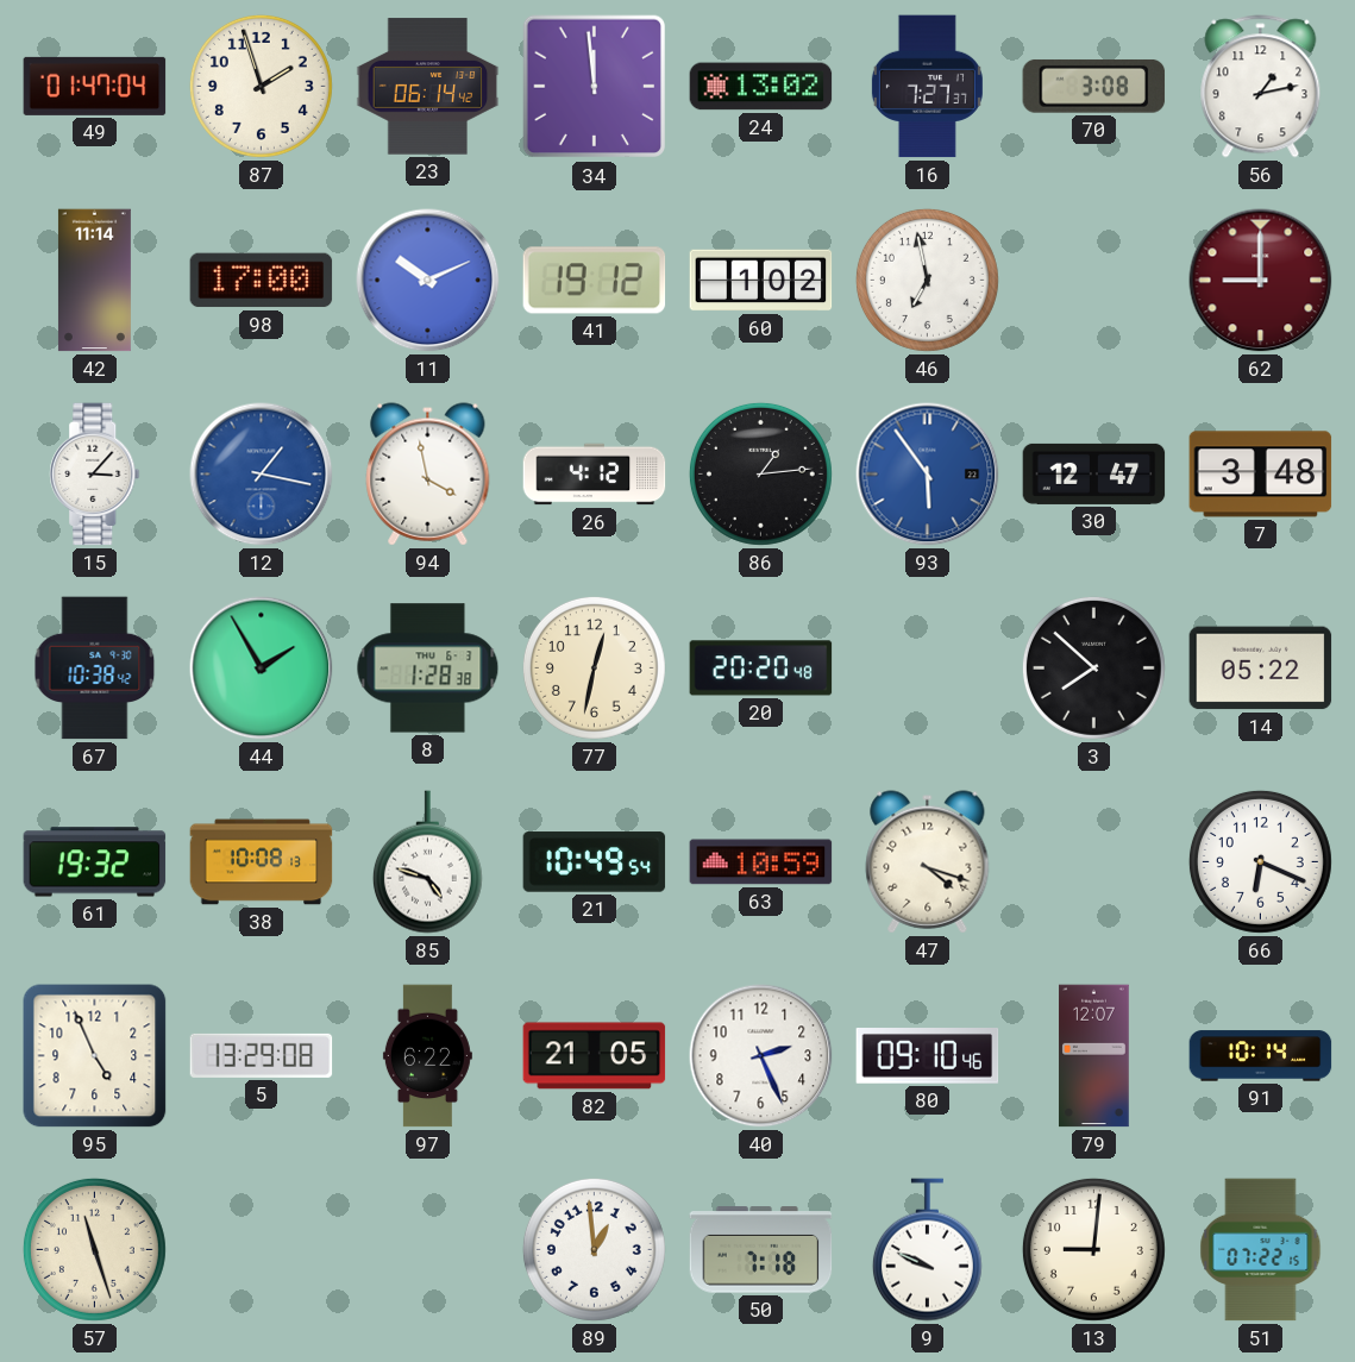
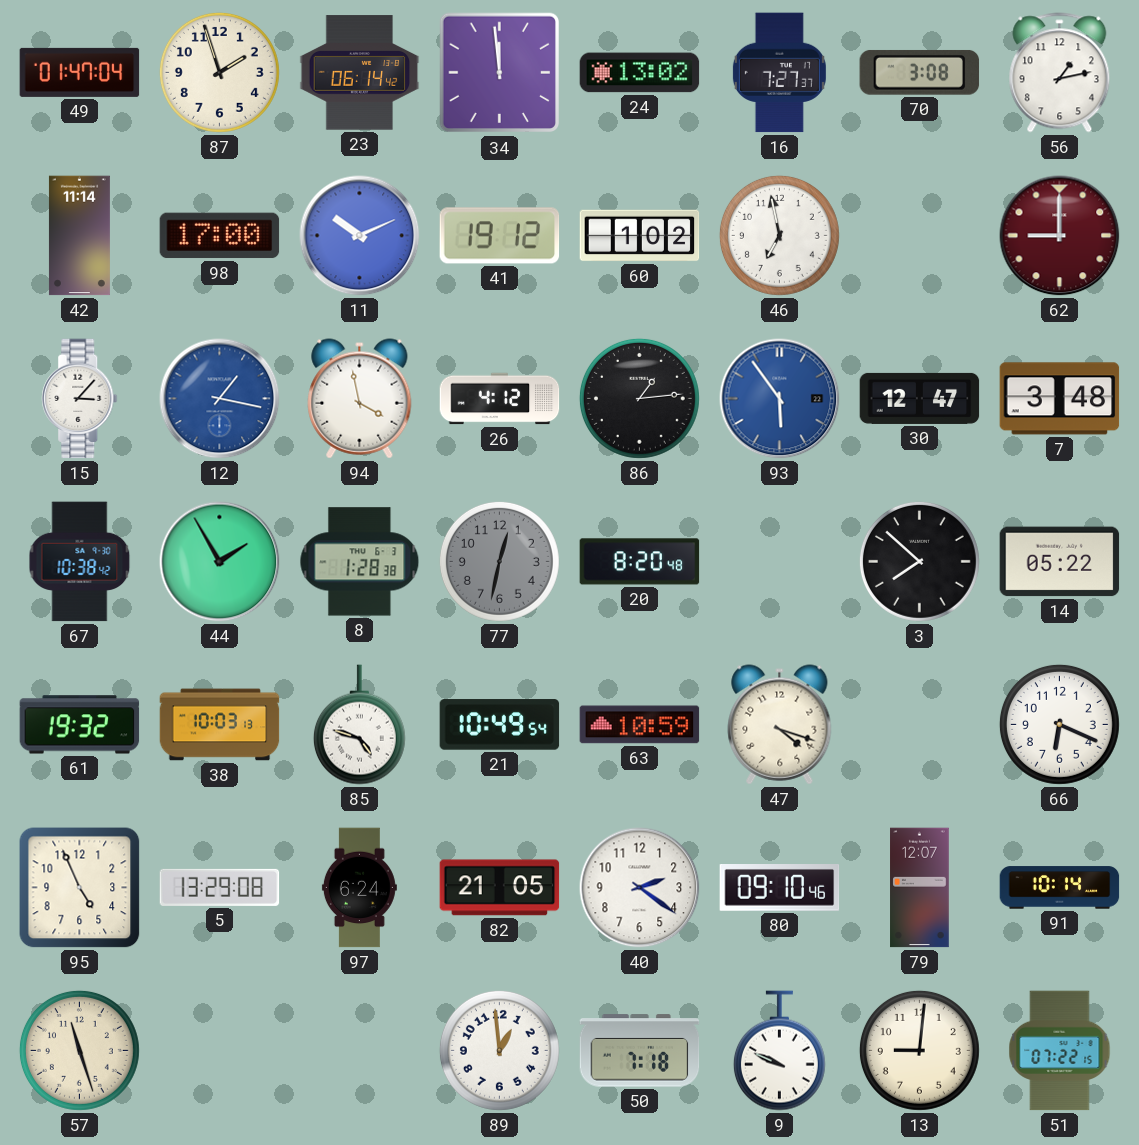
77 dial: cream -> grey (499, 561)
20: 20:20 -> 8:20 (640, 562)
38: 10:08 -> 10:03 (220, 725)
97: 6:22 -> 6:24 (359, 888)
40: 2:26 -> 2:21 (640, 888)
